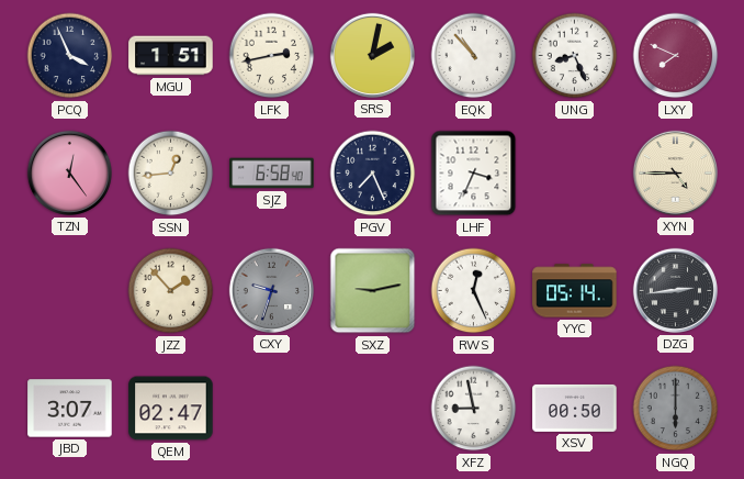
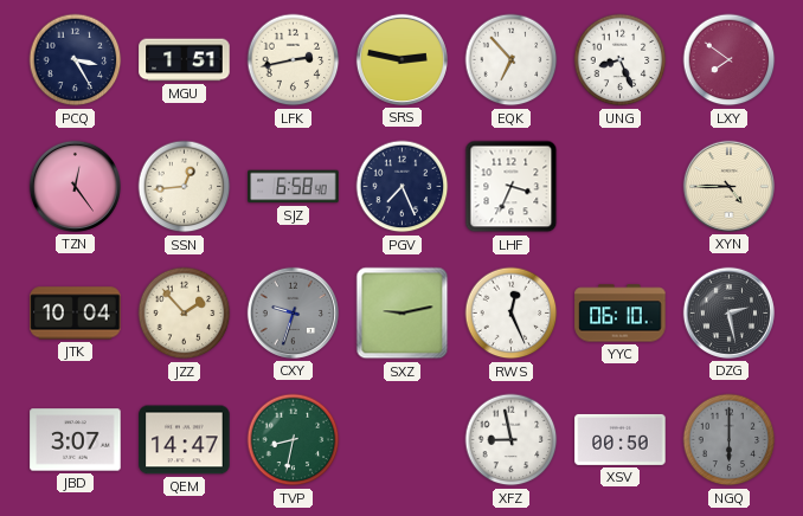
PCQ: 3:56 -> 3:25 (76, 60)
SRS: 2:02 -> 2:47 (402, 59)
EQK: 10:53 -> 6:53 (512, 60)
LXY: 7:49 -> 7:51 (730, 60)
JTK: none -> 10:04 (76, 314)
YYC: 05:14 -> 06:10 (621, 314)
DZG: 2:44 -> 2:28 (728, 312)
QEM: 02:47 -> 14:47 (185, 440)
TVP: none -> 8:32 (294, 440)
